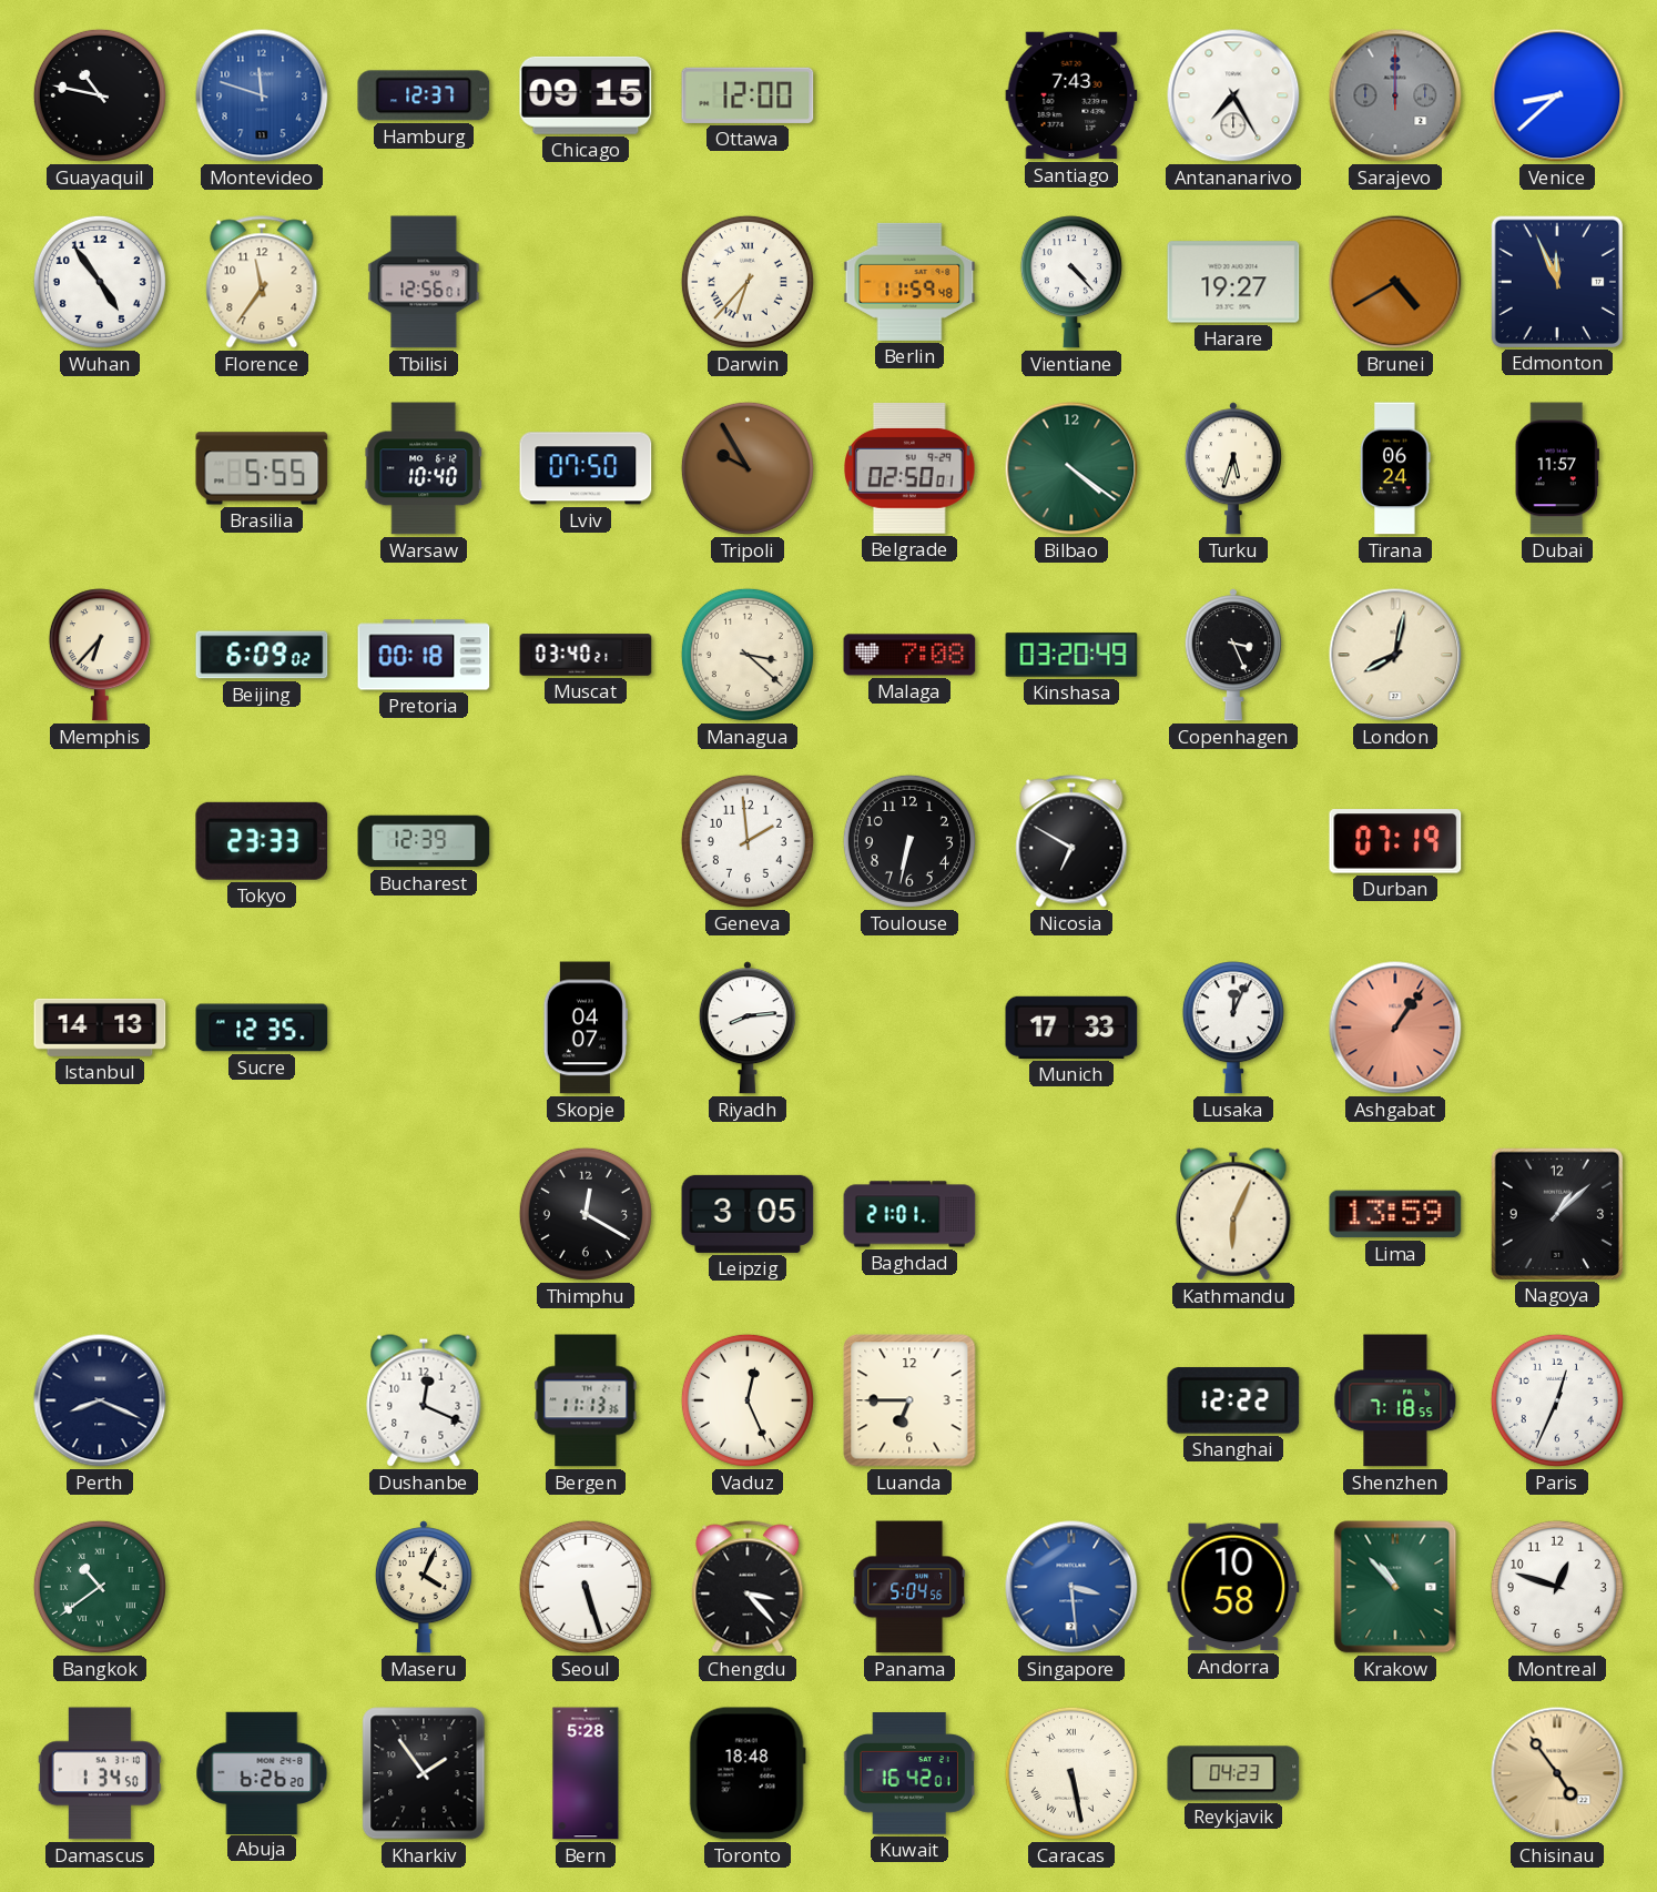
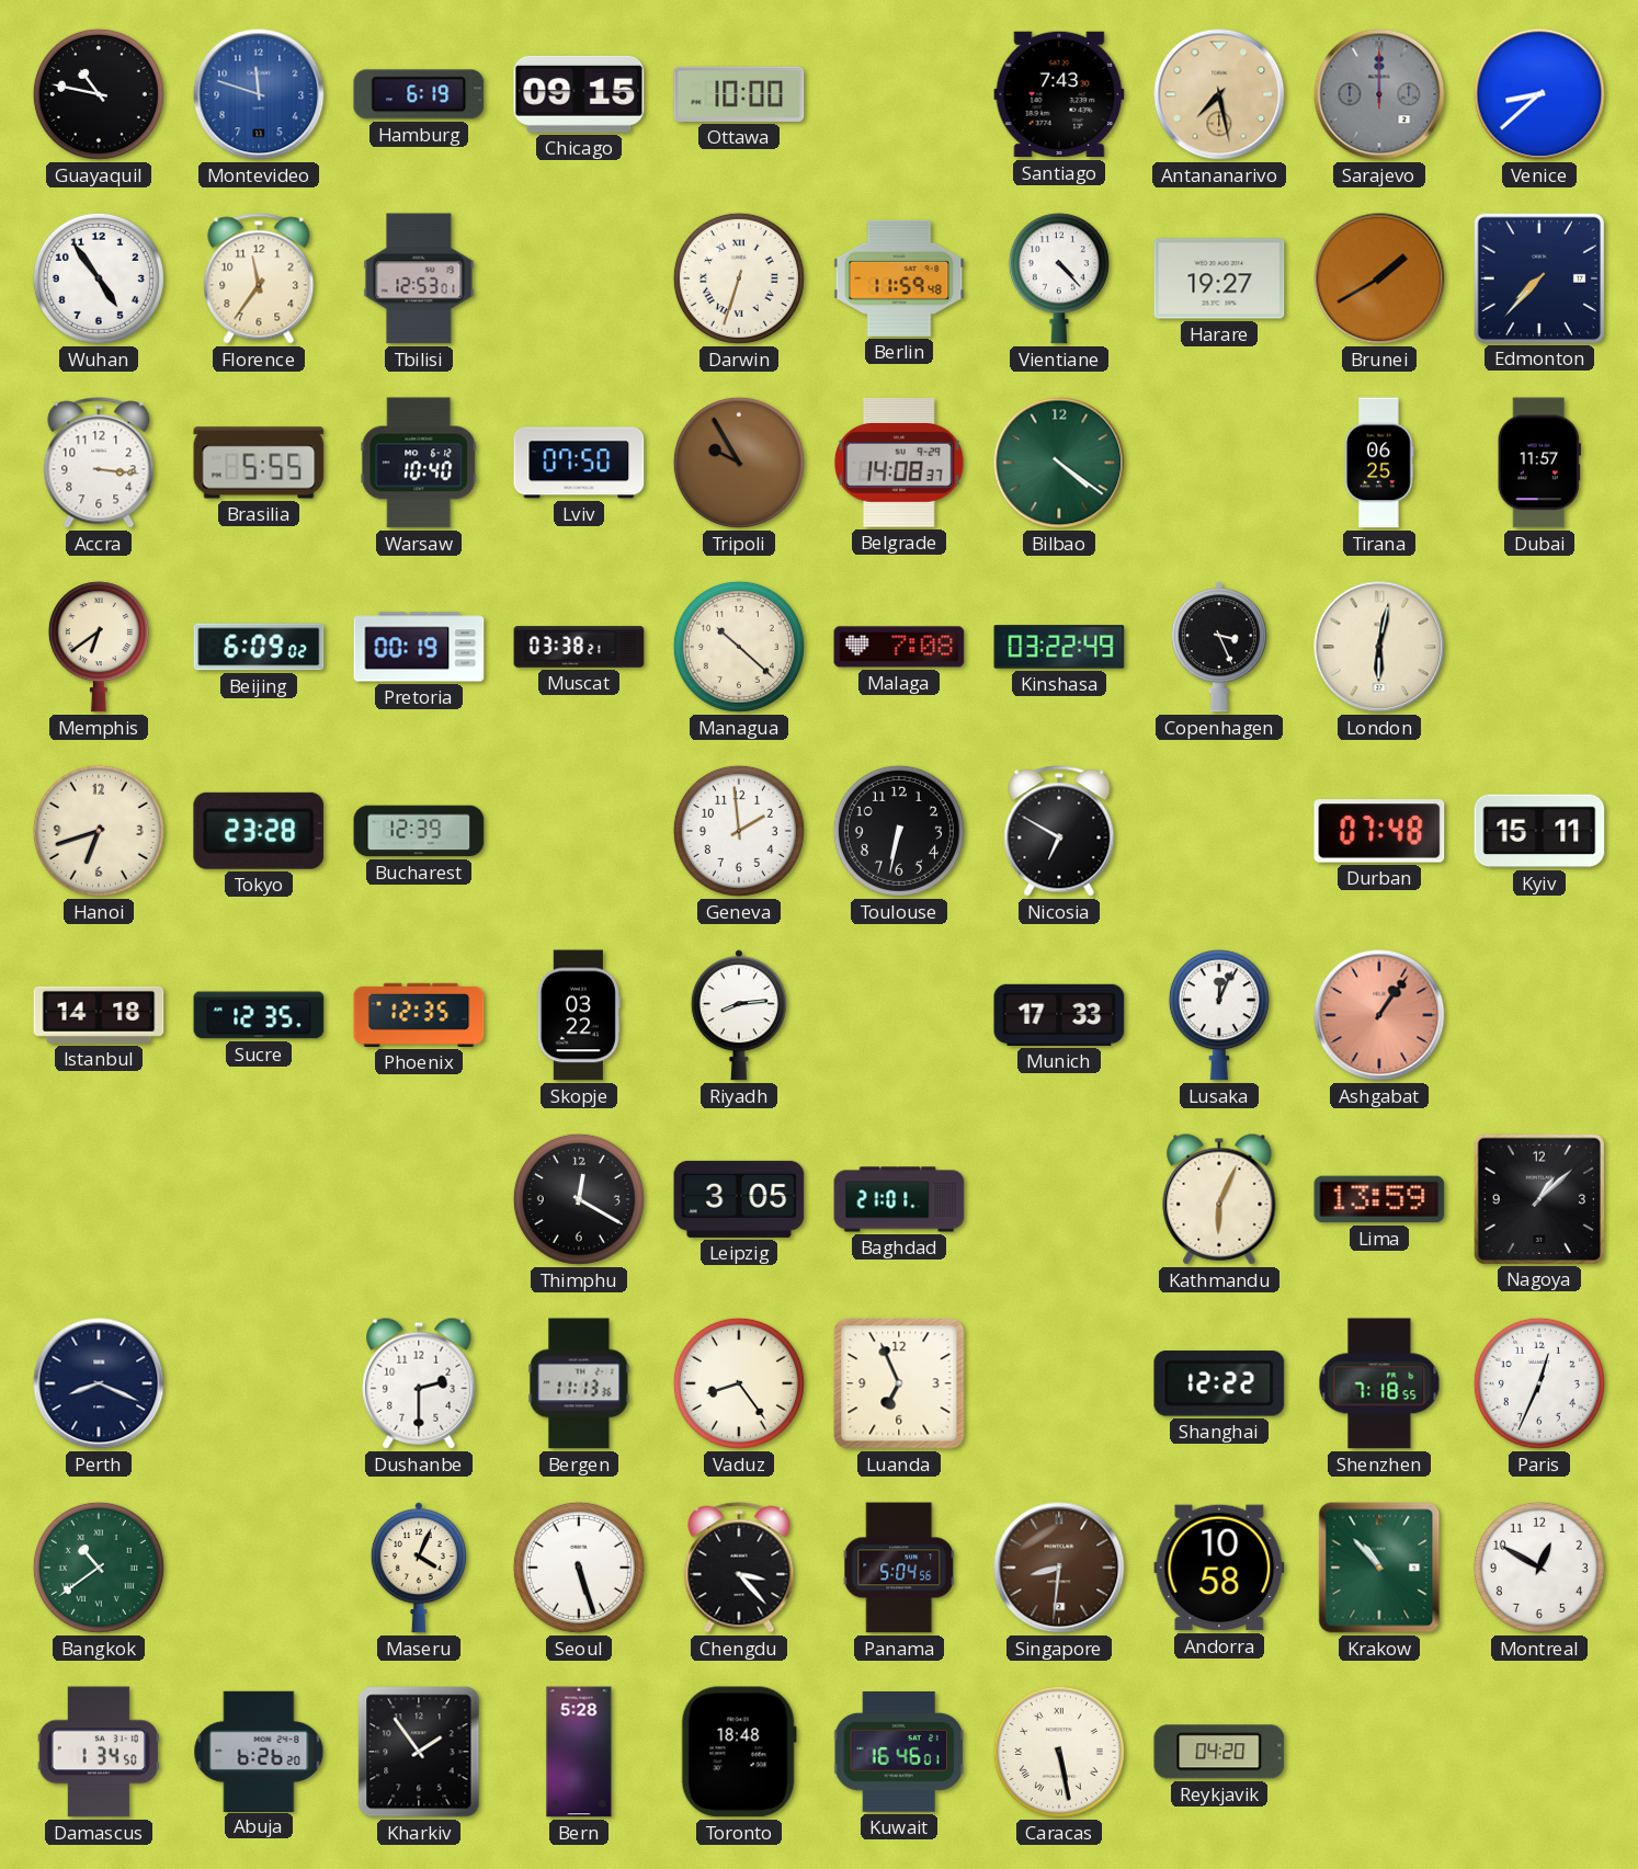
Hamburg: 12:37 -> 6:19 (419, 94)
Ottawa: 12:00 -> 10:00 (739, 94)
Antananarivo: 7:25 -> 7:28 (1219, 94)
Antananarivo dial: white -> champagne (1219, 94)
Tbilisi: 12:56 -> 12:53 (419, 278)
Darwin: 6:37 -> 6:33 (739, 278)
Brunei: 4:40 -> 1:40 (1379, 278)
Edmonton: 11:56 -> 7:37 (1538, 277)
Accra: none -> 3:16 (99, 463)
Belgrade: 02:50 -> 14:08 (899, 463)
Turku: 5:33 -> none (1233, 468)
Tirana: 06:24 -> 06:25 (1380, 463)
Memphis: 6:37 -> 6:39 (99, 647)
Pretoria: 00:18 -> 00:19 (419, 647)
Muscat: 03:40 -> 03:38 (579, 647)
Managua: 3:22 -> 10:22 (739, 647)
Kinshasa: 03:20 -> 03:22 (1059, 647)
London: 8:02 -> 6:02 (1379, 647)
Hanoi: none -> 6:42 (99, 831)
Tokyo: 23:33 -> 23:28 (259, 831)
Durban: 07:19 -> 07:48 (1379, 831)
Kyiv: none -> 15:11 (1539, 831)
Istanbul: 14:13 -> 14:18 (99, 1015)
Phoenix: none -> 12:35 (419, 1015)
Skopje: 04:07 -> 03:22 (579, 1015)
Dushanbe: 12:19 -> 2:30 (419, 1383)
Vaduz: 12:26 -> 8:24 (739, 1383)
Luanda: 6:45 -> 6:56 (899, 1383)
Singapore: 3:29 -> 8:31 (1059, 1568)
Singapore dial: blue -> brown (1059, 1568)
Montreal: 12:48 -> 12:50 (1539, 1568)
Kuwait: 16:42 -> 16:46 (899, 1753)
Reykjavik: 04:23 -> 04:20 (1219, 1752)
Chisinau: 4:54 -> none (1557, 1773)
